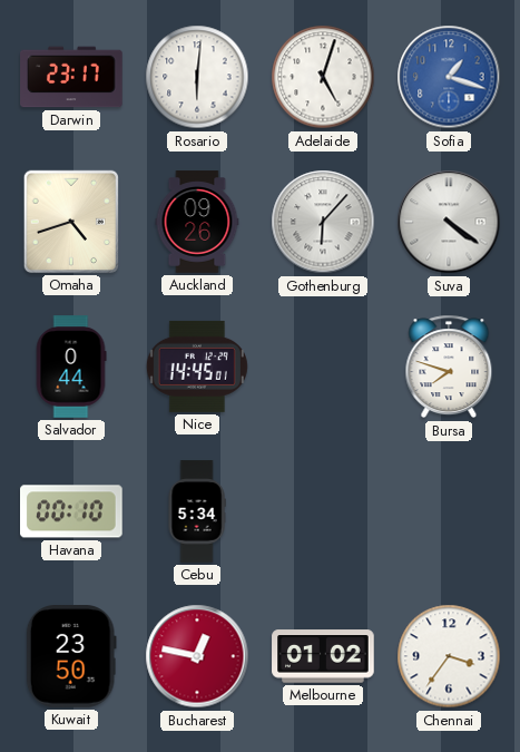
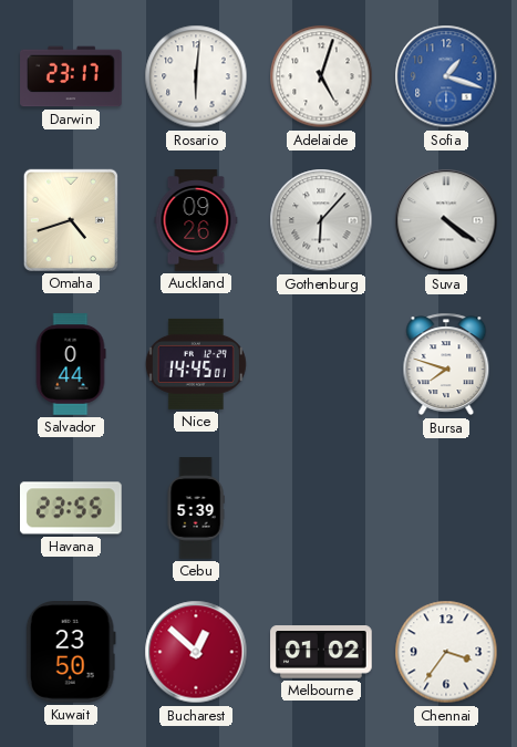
Havana: 00:10 -> 23:55 (72, 508)
Cebu: 5:34 -> 5:39 (196, 508)
Bucharest: 12:47 -> 12:52 (196, 652)
